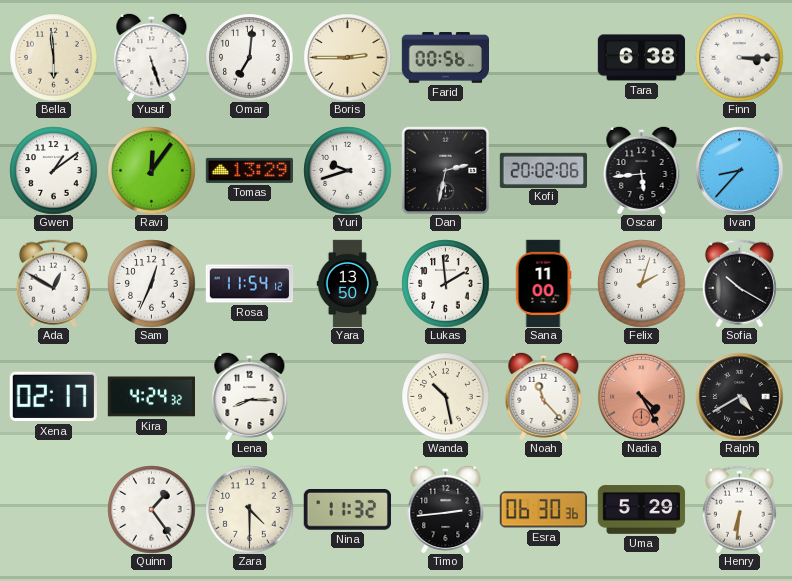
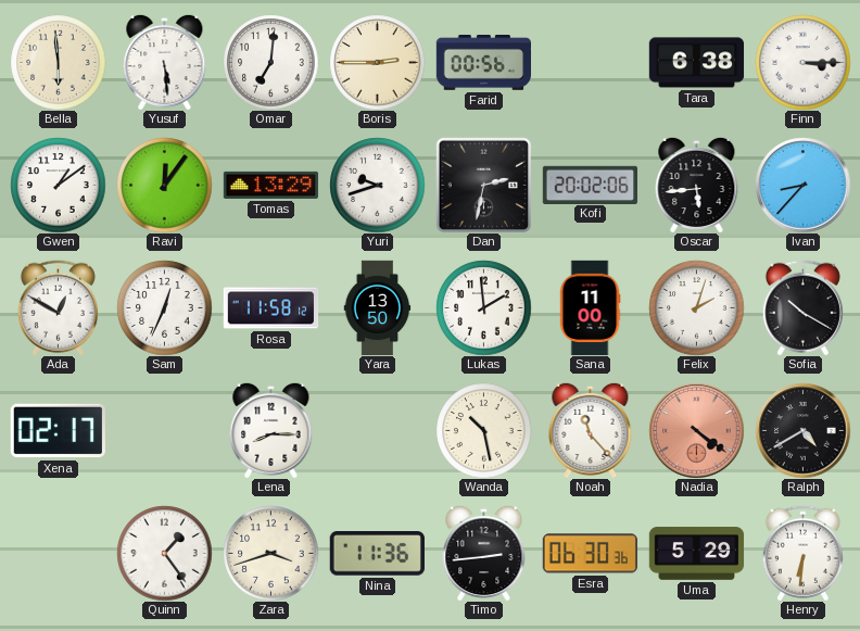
Yusuf: 5:27 -> 5:29 (165, 62)
Rosa: 11:54 -> 11:58 (270, 308)
Kira: 4:24 -> none (151, 397)
Nadia: 4:25 -> 4:21 (696, 430)
Zara: 4:30 -> 3:42 (270, 553)
Nina: 11:32 -> 11:36 (377, 554)
